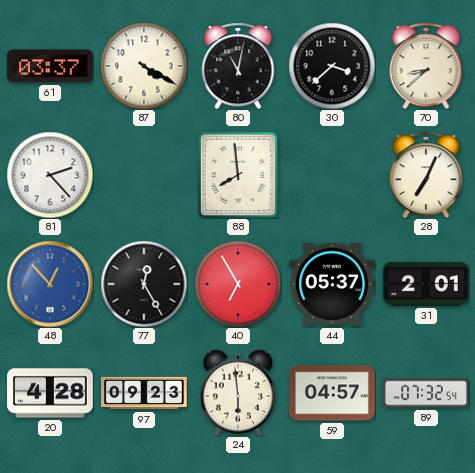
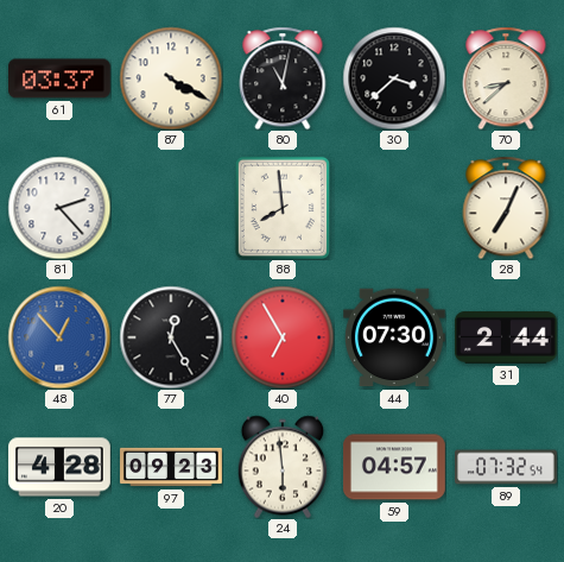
44: 05:37 -> 07:30 (394, 337)
31: 2:01 -> 2:44 (506, 337)
